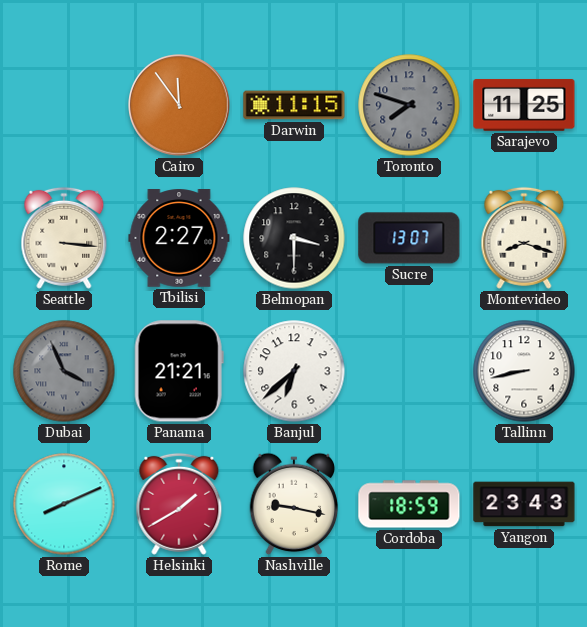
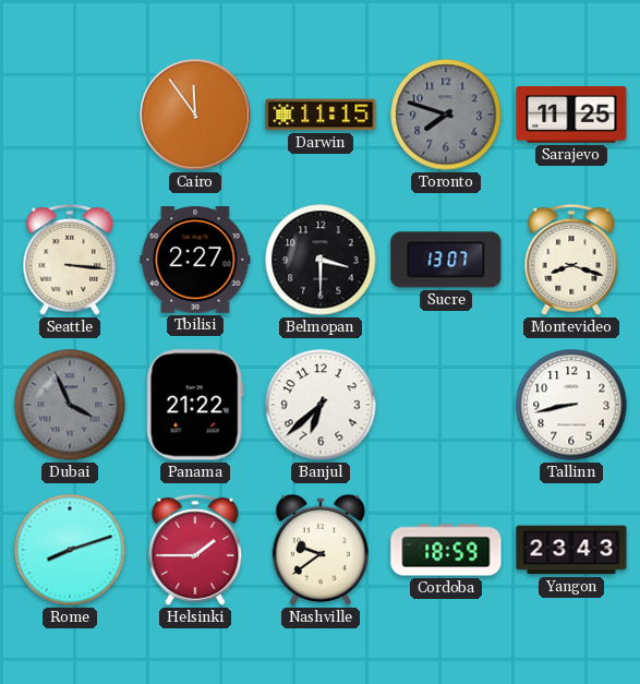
Panama: 21:21 -> 21:22 (195, 405)
Rome: 8:11 -> 8:12 (70, 550)
Helsinki: 1:40 -> 1:45 (195, 550)
Nashville: 9:17 -> 9:39 (321, 550)
